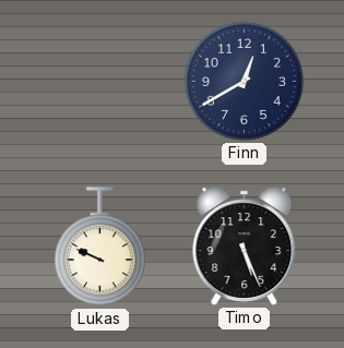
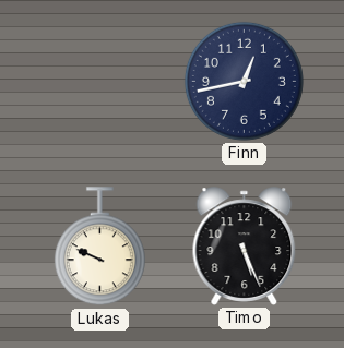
Finn: 12:40 -> 12:43 (244, 81)
